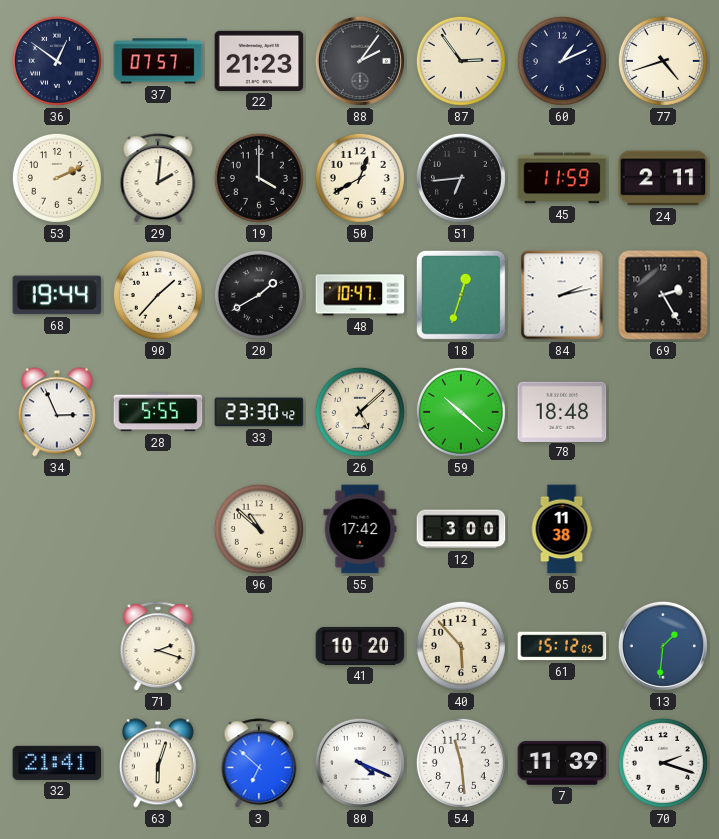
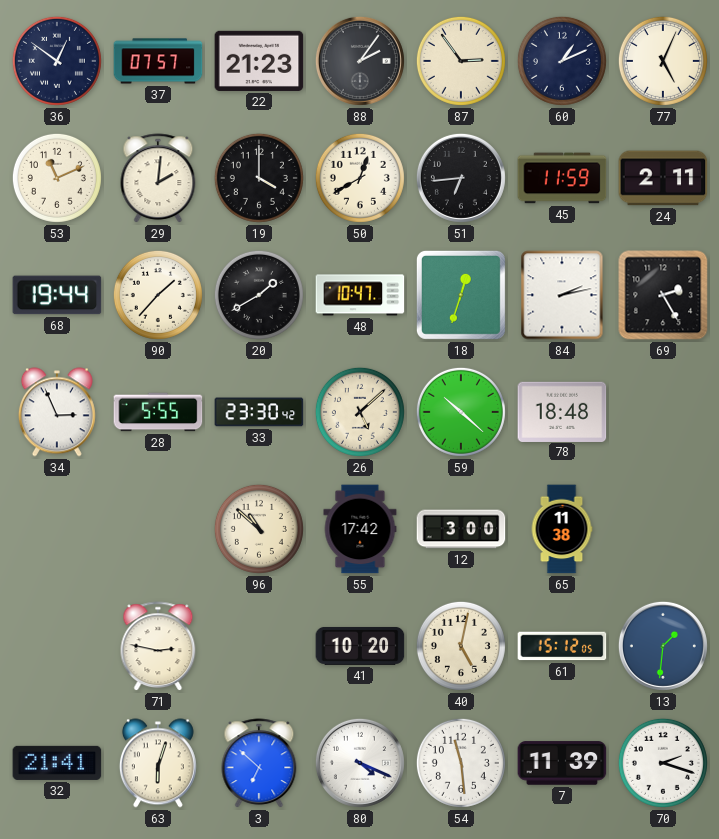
77: 4:42 -> 5:04 (663, 61)
53: 2:11 -> 11:11 (57, 178)
71: 2:18 -> 2:47 (158, 647)
40: 5:53 -> 5:02 (461, 646)
